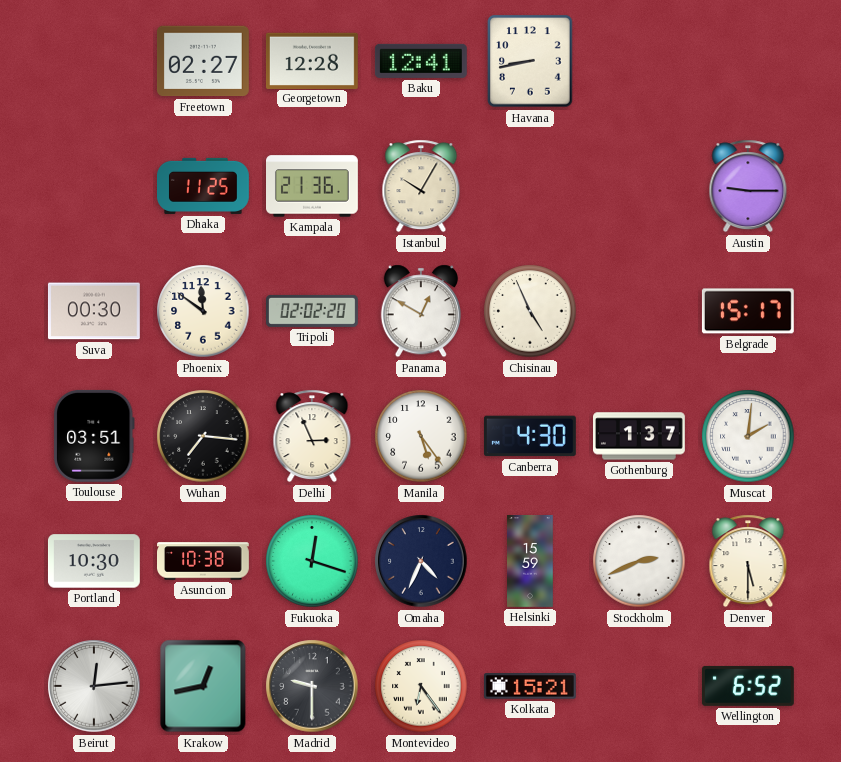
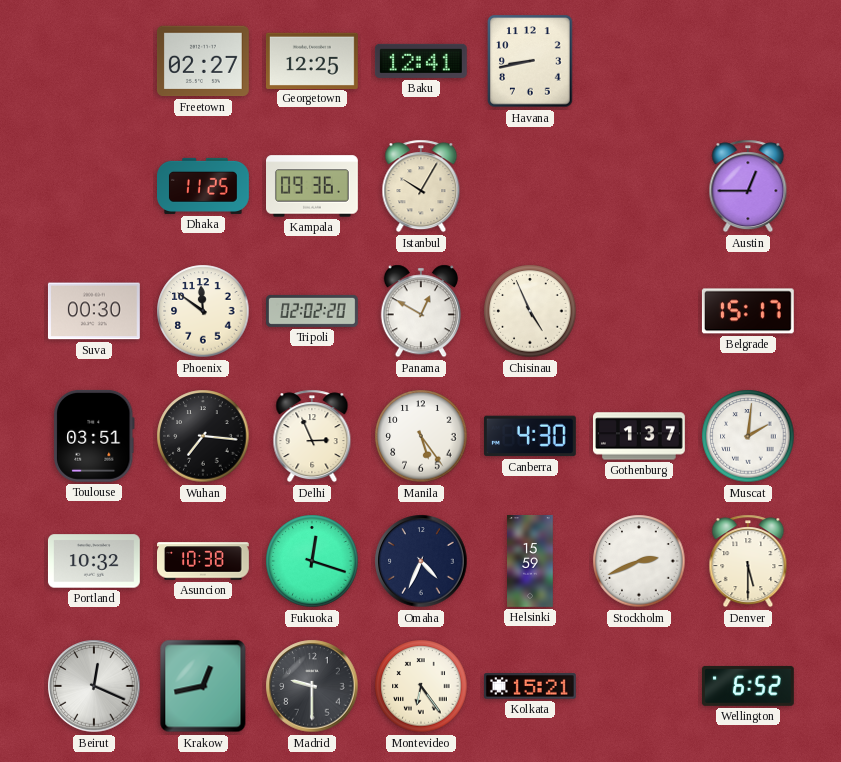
Georgetown: 12:28 -> 12:25 (312, 60)
Kampala: 21:36 -> 09:36 (313, 186)
Austin: 9:15 -> 12:45 (748, 186)
Portland: 10:30 -> 10:32 (94, 561)
Beirut: 12:14 -> 12:19 (94, 686)
